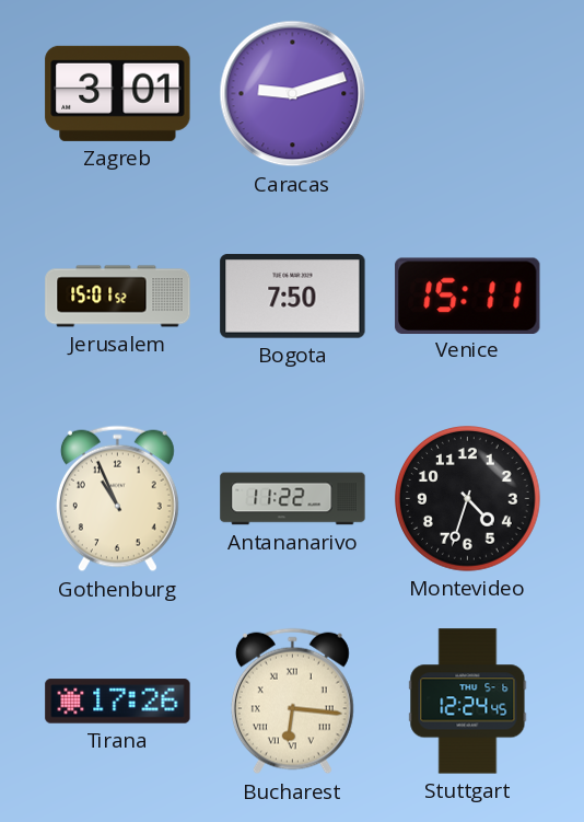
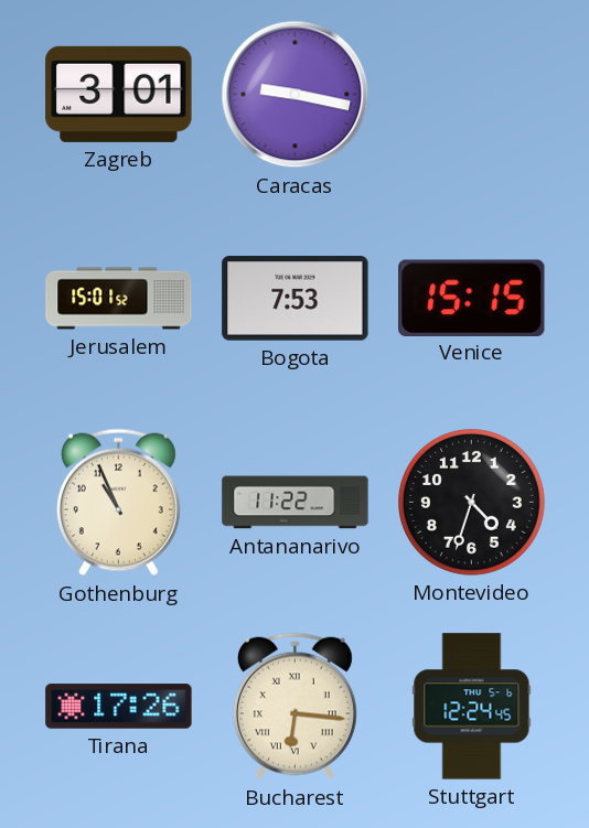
Caracas: 9:12 -> 9:17 (296, 95)
Bogota: 7:50 -> 7:53 (296, 299)
Venice: 15:11 -> 15:15 (472, 298)
